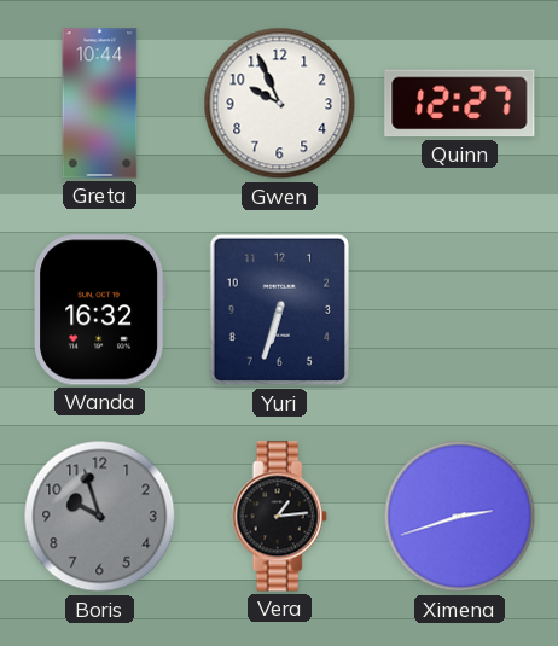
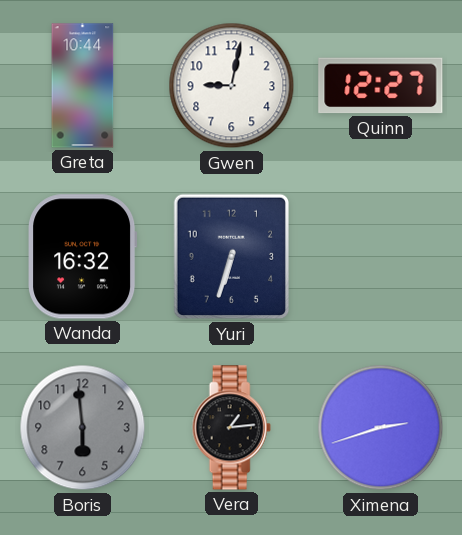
Gwen: 9:56 -> 9:02 (232, 86)
Boris: 9:57 -> 5:59 (83, 428)
